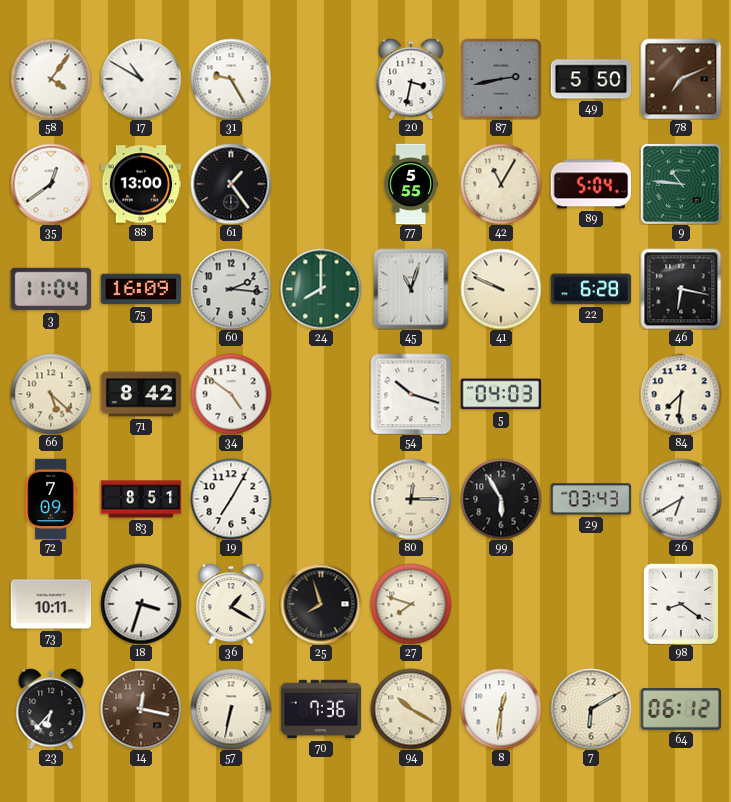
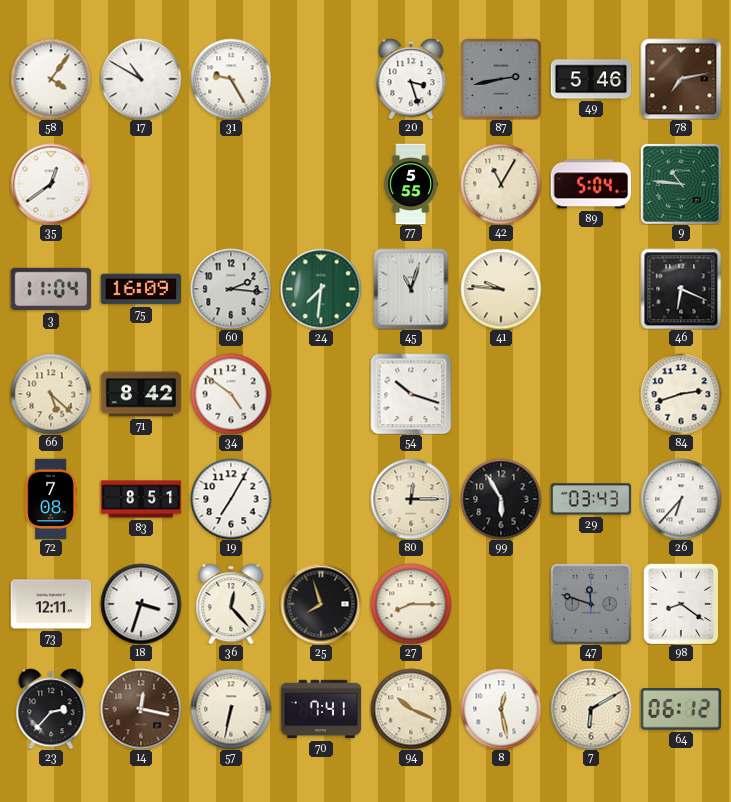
20: 3:32 -> 3:27 (411, 79)
49: 5:50 -> 5:46 (591, 79)
78: 7:11 -> 7:13 (681, 79)
88: 13:00 -> none (141, 184)
61: 1:24 -> none (231, 184)
24: 8:00 -> 7:31 (321, 289)
41: 9:49 -> 9:46 (501, 289)
22: 6:28 -> none (591, 289)
46: 6:17 -> 6:19 (681, 289)
5: 04:03 -> none (501, 394)
84: 7:31 -> 2:42 (681, 394)
72: 7:09 -> 7:08 (51, 499)
26: 6:40 -> 6:37 (681, 499)
73: 10:11 -> 12:11 (51, 604)
36: 1:20 -> 12:23 (231, 604)
27: 7:48 -> 8:15 (411, 604)
47: none -> 11:48 (591, 604)
23: 6:37 -> 2:37 (51, 709)
70: 7:36 -> 7:41 (321, 709)
94: 10:20 -> 10:19 (411, 709)
8: 12:31 -> 12:28 (501, 709)
